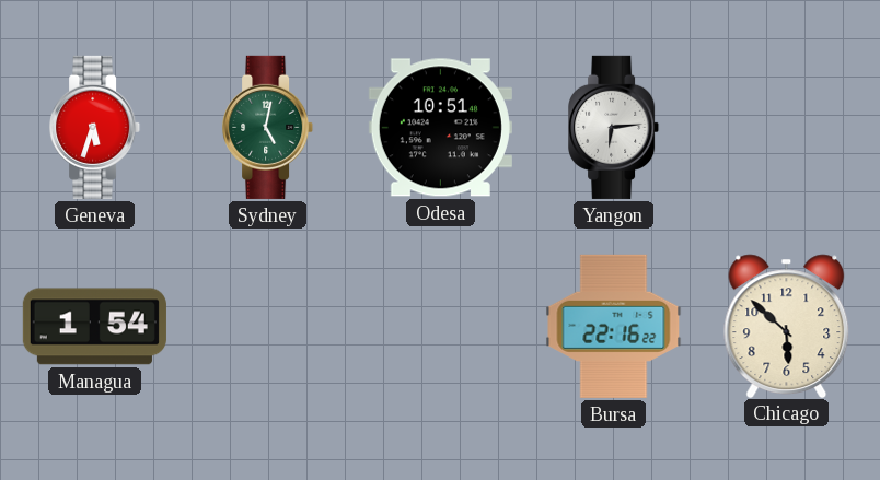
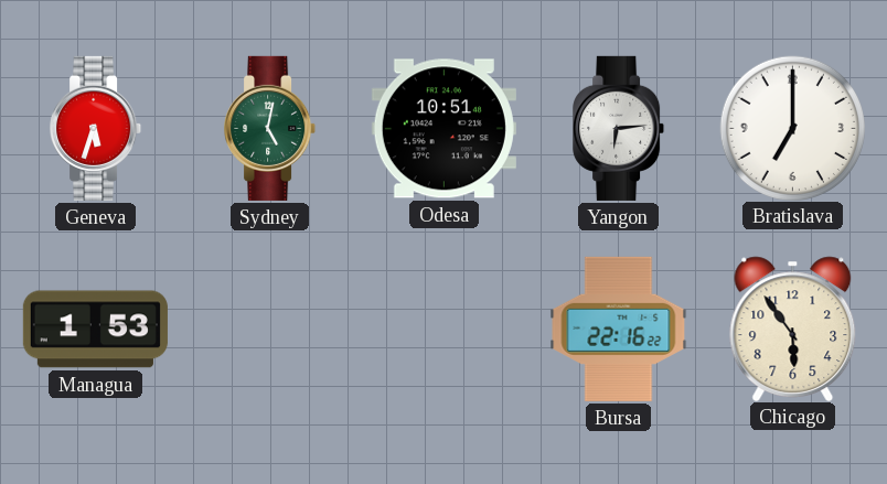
Bratislava: none -> 7:00 (792, 128)
Managua: 1:54 -> 1:53 (95, 330)
Chicago: 5:52 -> 5:54 (793, 329)
